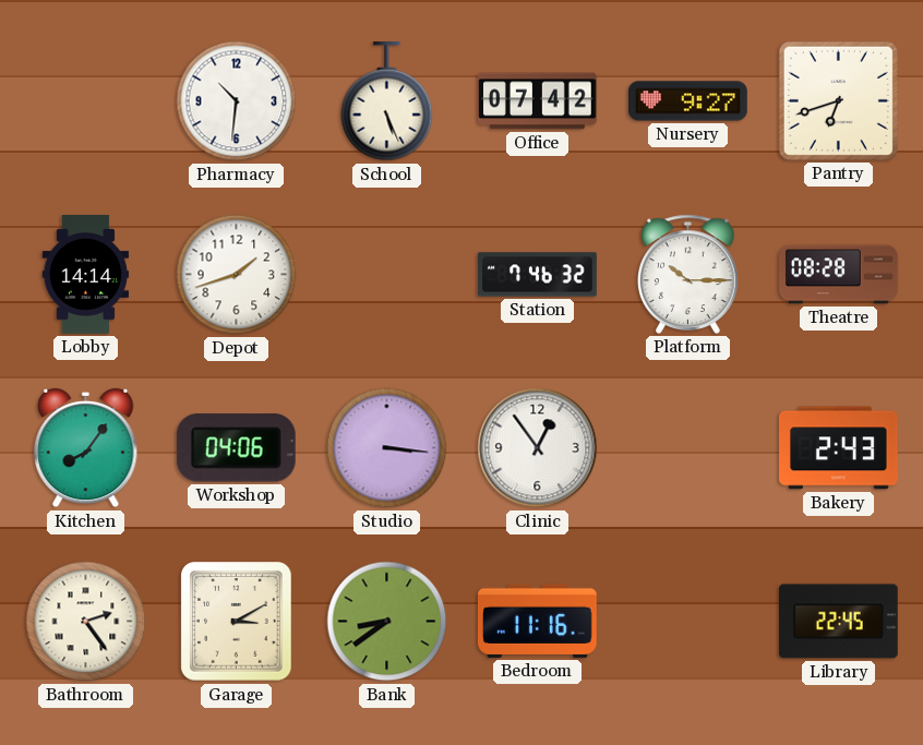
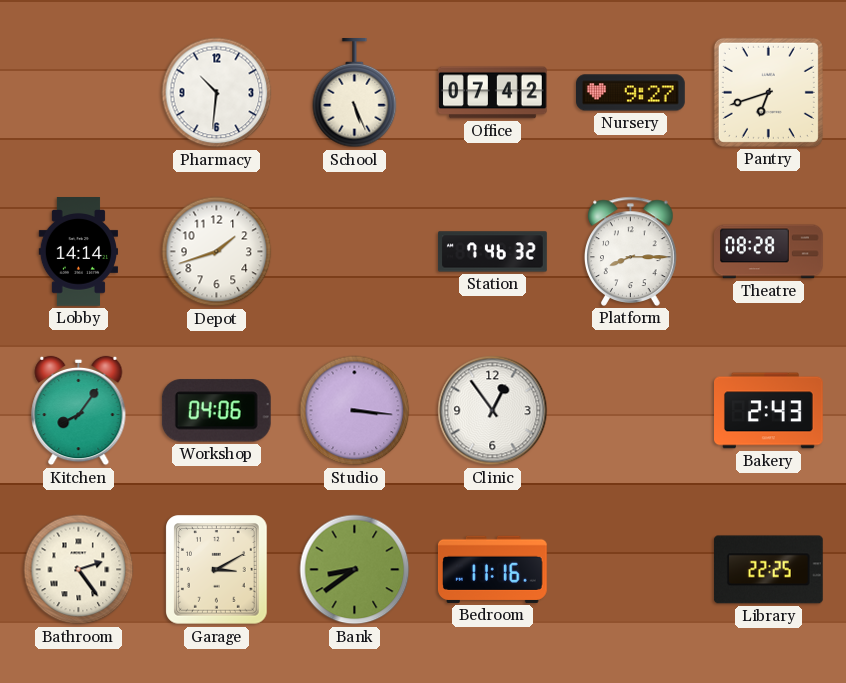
Platform: 10:15 -> 8:15 (631, 251)
Library: 22:45 -> 22:25 (768, 570)
